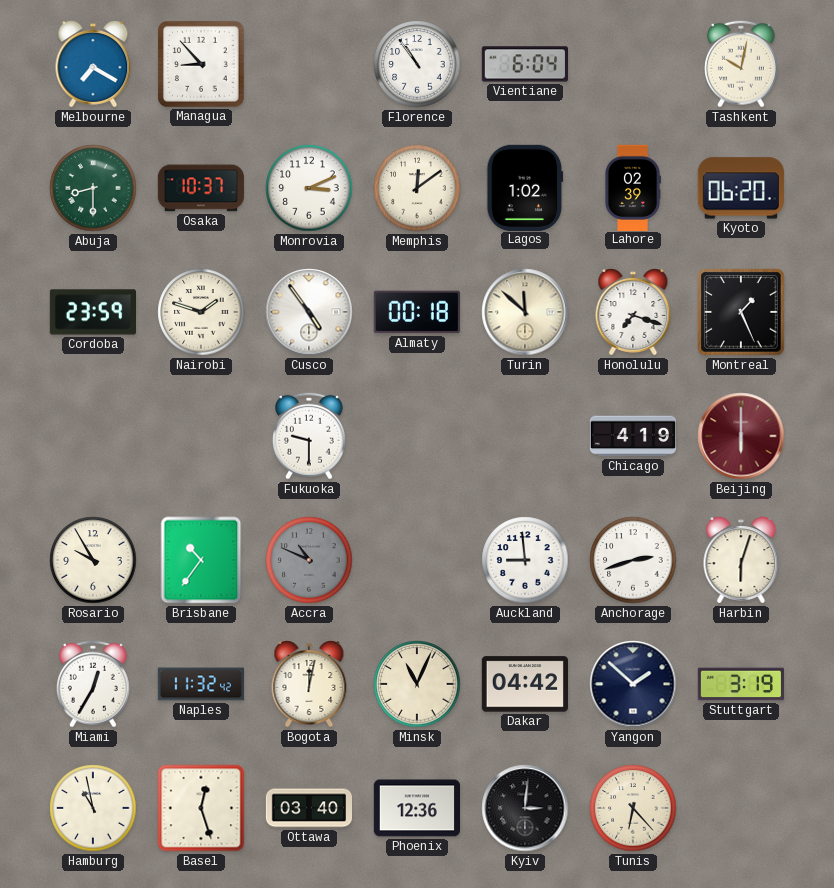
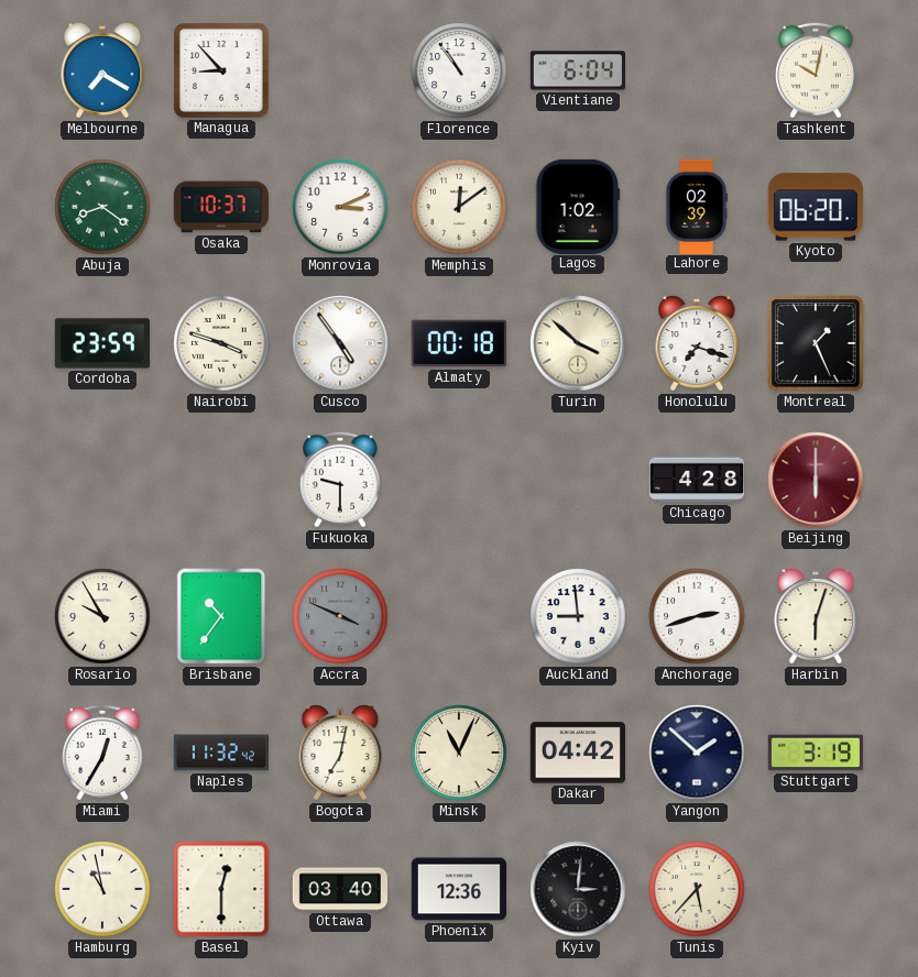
Abuja: 8:30 -> 8:21 (102, 207)
Nairobi: 1:48 -> 3:48 (221, 343)
Turin: 11:52 -> 3:52 (578, 343)
Chicago: 4:19 -> 4:28 (697, 480)
Accra: 10:49 -> 3:49 (340, 616)
Bogota: 12:02 -> 7:02 (340, 753)
Basel: 12:27 -> 12:30 (221, 889)
Tunis: 6:23 -> 5:37 (697, 889)
